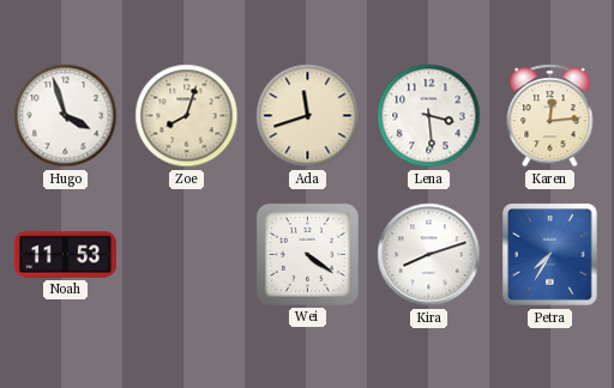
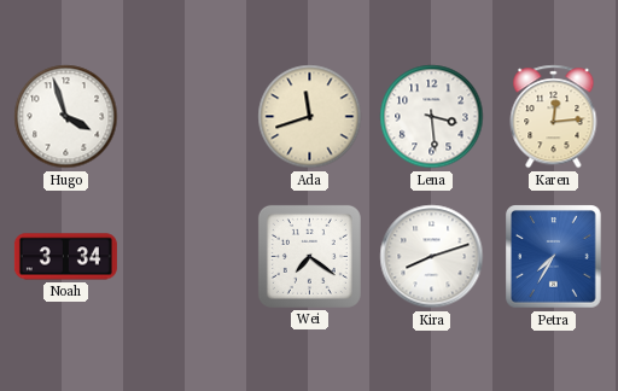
Zoe: 8:03 -> none (187, 116)
Noah: 11:53 -> 3:34 (65, 257)
Wei: 4:21 -> 7:21 (309, 256)
